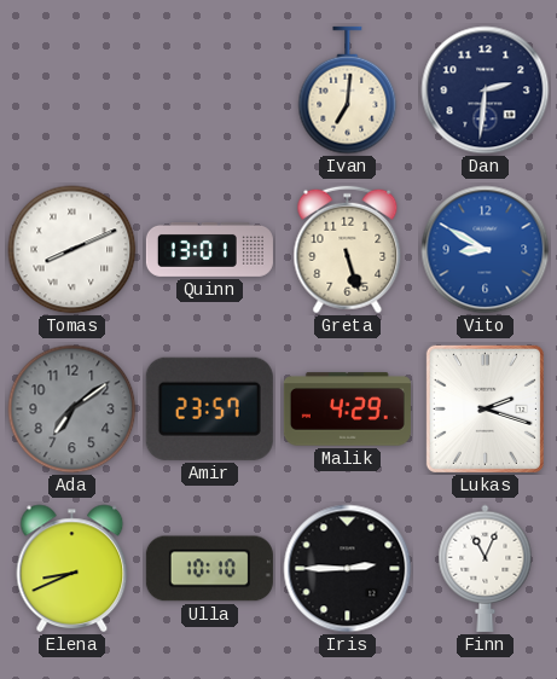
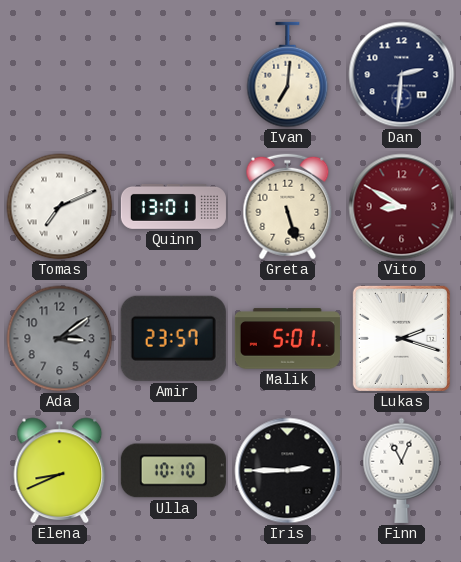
Tomas: 8:11 -> 7:11 (60, 207)
Vito dial: blue -> burgundy (402, 207)
Ada: 7:09 -> 3:09 (60, 339)
Malik: 4:29 -> 5:01 (287, 339)
